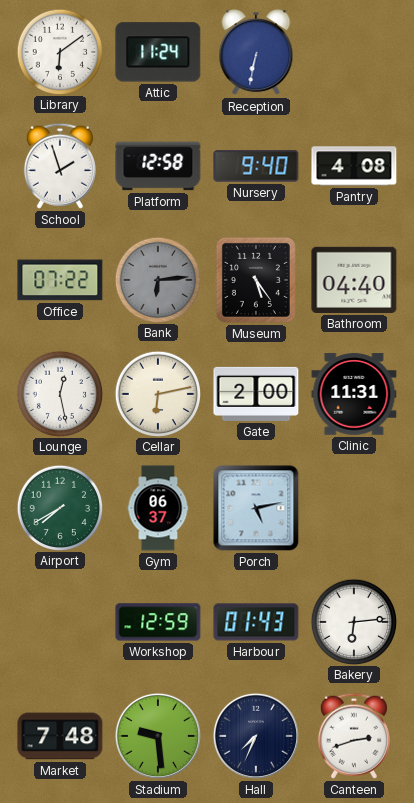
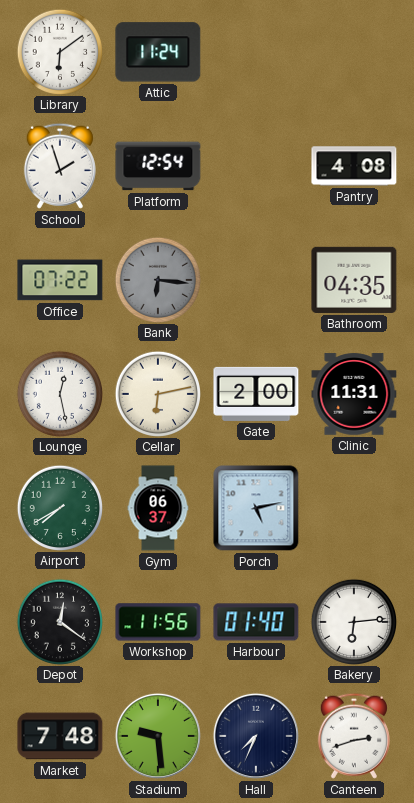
Reception: 6:32 -> none (256, 52)
Platform: 12:58 -> 12:54 (158, 166)
Nursery: 9:40 -> none (256, 166)
Bank: 6:14 -> 6:16 (157, 279)
Museum: 5:24 -> none (256, 280)
Bathroom: 04:40 -> 04:35 (354, 280)
Depot: none -> 12:21 (59, 621)
Workshop: 12:59 -> 11:56 (158, 622)
Harbour: 01:43 -> 01:40 (256, 622)
